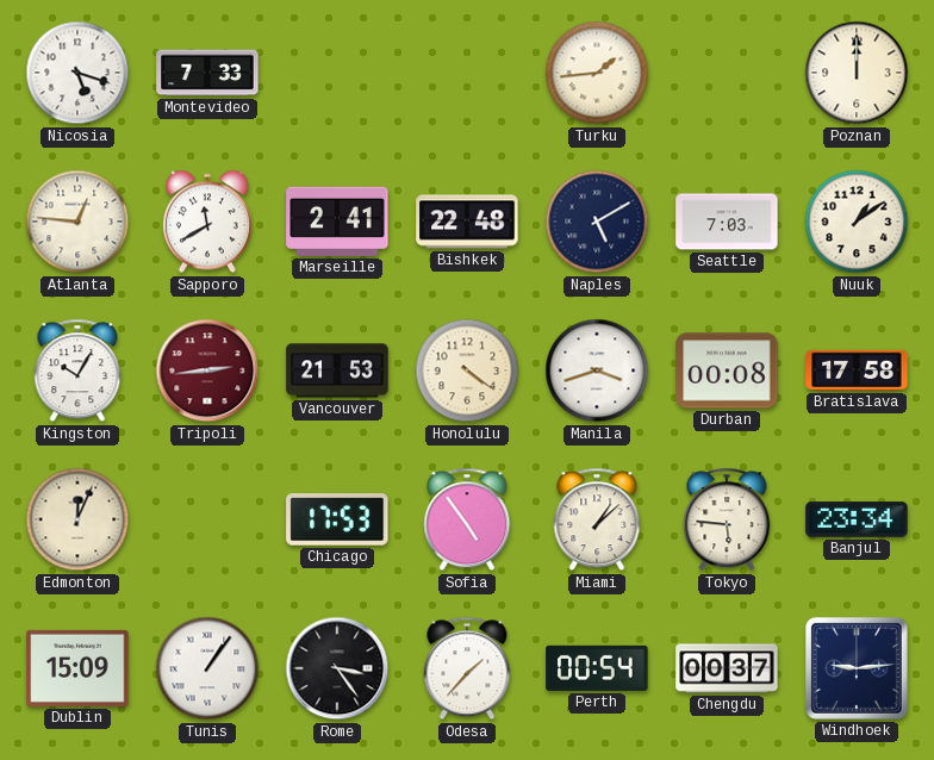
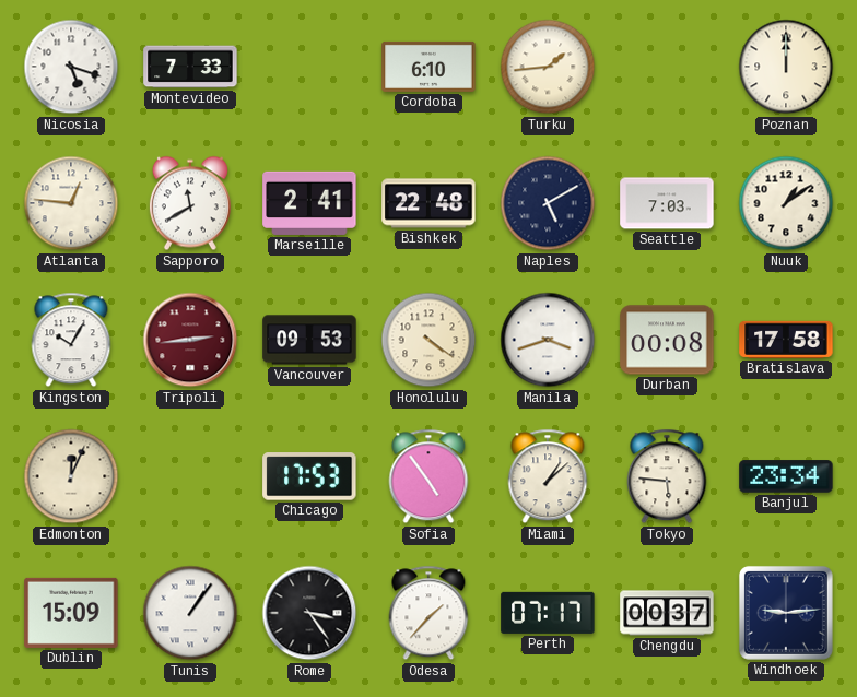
Cordoba: none -> 6:10 (428, 67)
Vancouver: 21:53 -> 09:53 (309, 340)
Perth: 00:54 -> 07:17 (548, 613)
